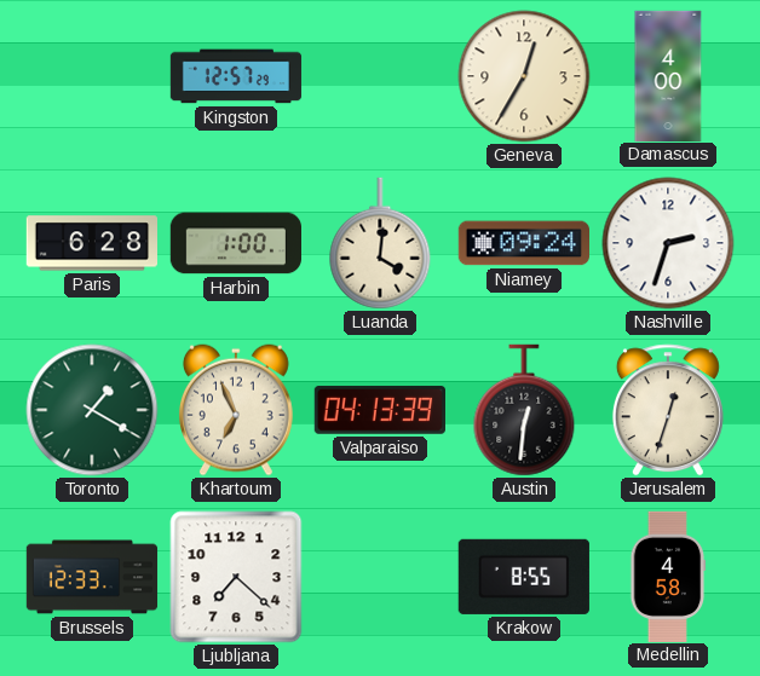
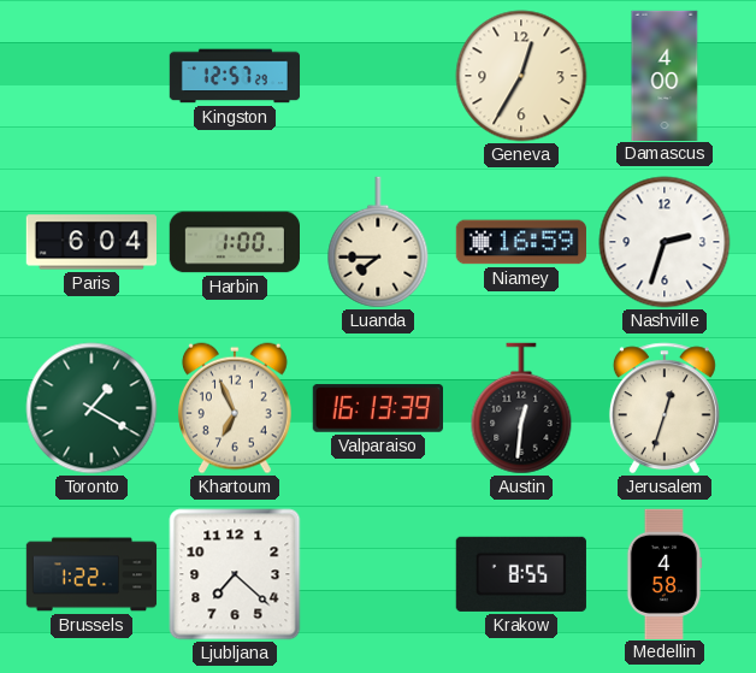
Paris: 6:28 -> 6:04 (90, 242)
Luanda: 4:01 -> 7:45 (378, 242)
Niamey: 09:24 -> 16:59 (520, 242)
Valparaiso: 04:13 -> 16:13 (377, 408)
Brussels: 12:33 -> 1:22 (91, 574)
